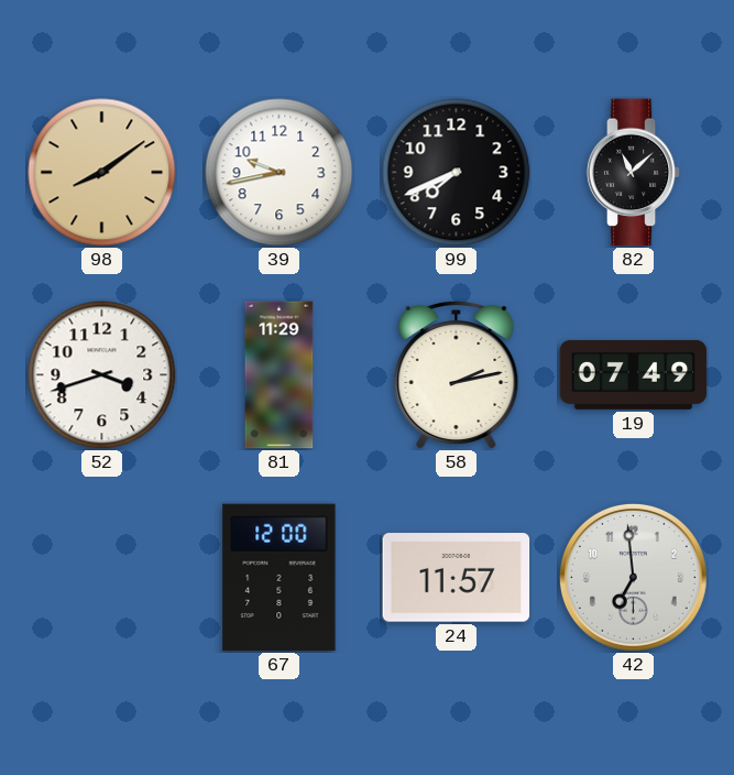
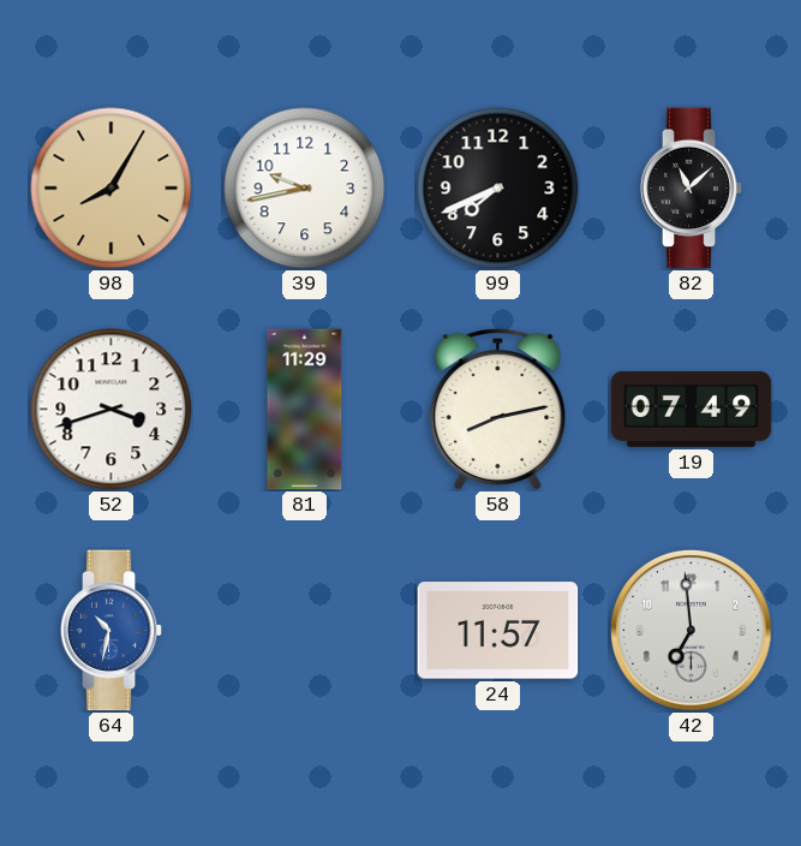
98: 8:09 -> 8:05 (112, 189)
58: 2:13 -> 8:13 (498, 410)
64: none -> 10:32 (112, 631)
67: 12:00 -> none (280, 578)
